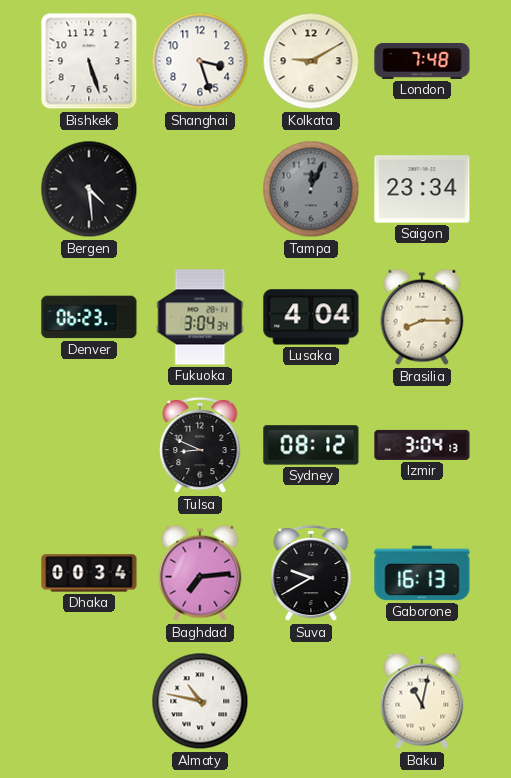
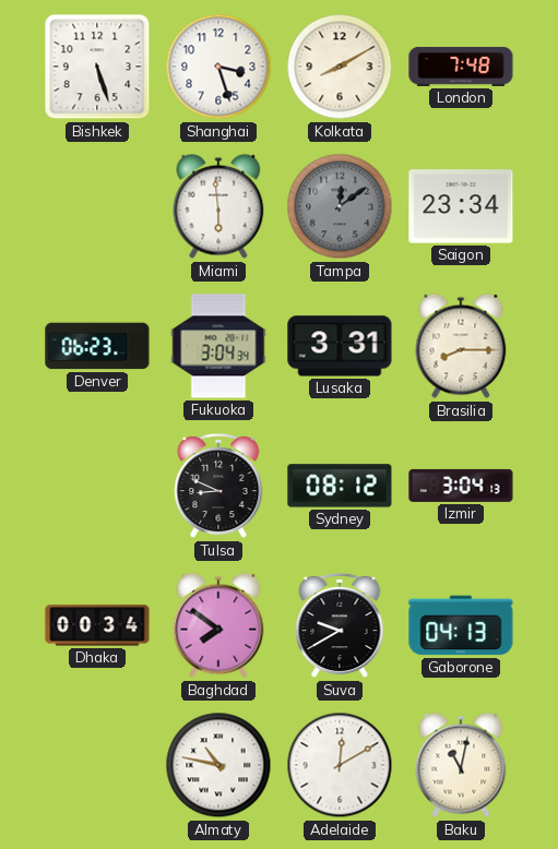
Kolkata: 9:10 -> 8:10 (340, 67)
Bergen: 4:29 -> none (89, 189)
Miami: none -> 5:59 (218, 206)
Tampa: 12:04 -> 12:09 (340, 206)
Lusaka: 4:04 -> 3:31 (340, 346)
Baghdad: 7:14 -> 7:51 (218, 625)
Gaborone: 16:13 -> 04:13 (461, 625)
Adelaide: none -> 12:10 (340, 765)
